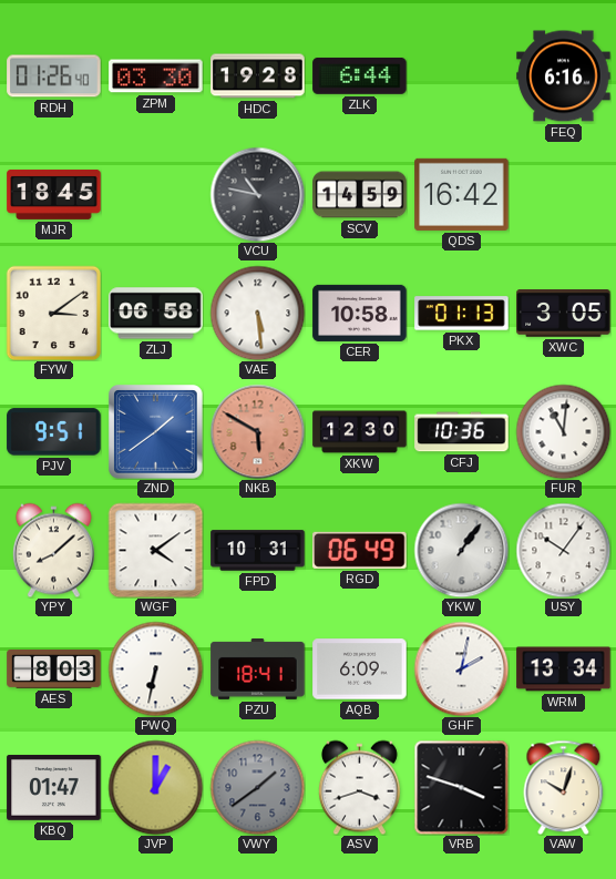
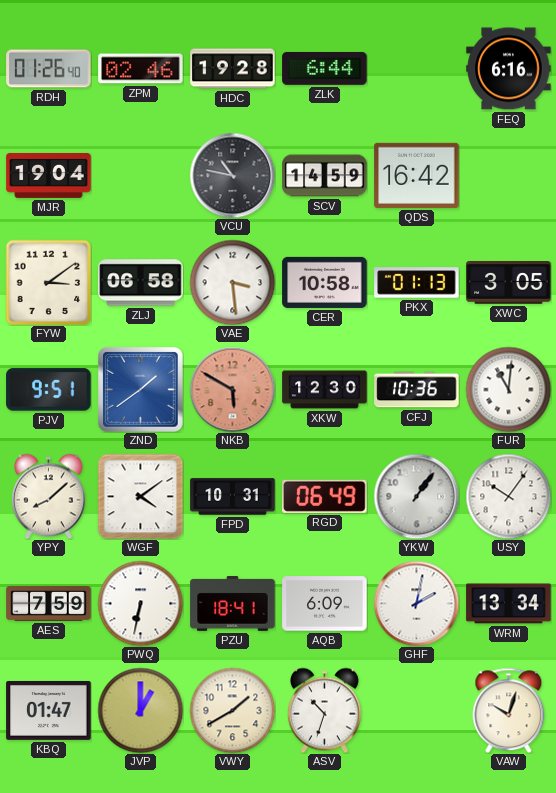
ZPM: 03:30 -> 02:46 (141, 69)
MJR: 18:45 -> 19:04 (49, 175)
VAE: 5:29 -> 3:29 (232, 282)
AES: 8:03 -> 7:59 (49, 604)
VWY: 1:39 -> 1:40 (232, 710)
VWY dial: grey -> cream (232, 710)
ASV: 3:42 -> 10:33 (324, 710)
VRB: 3:48 -> none (461, 787)
